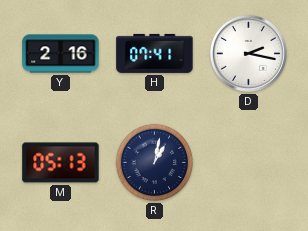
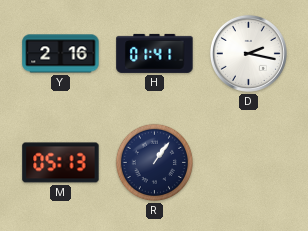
H: 07:41 -> 01:41 (155, 53)
R: 1:02 -> 1:06 (155, 163)
